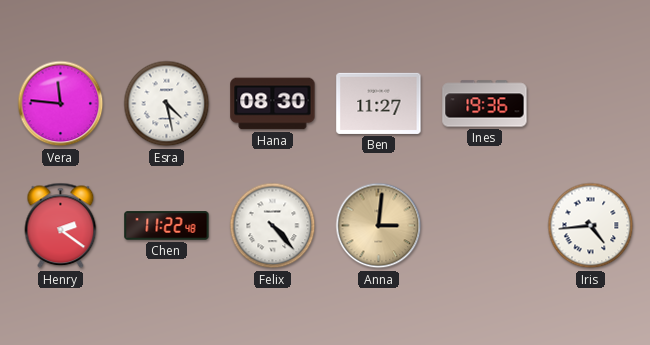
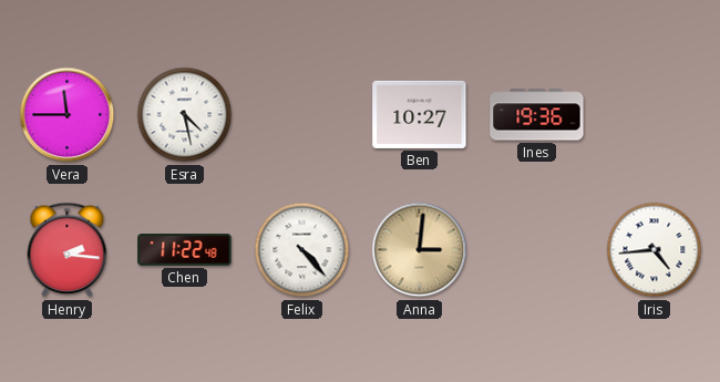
Vera: 11:46 -> 11:45 (68, 115)
Hana: 08:30 -> none (273, 104)
Ben: 11:27 -> 10:27 (420, 114)
Henry: 2:21 -> 2:16 (68, 250)
